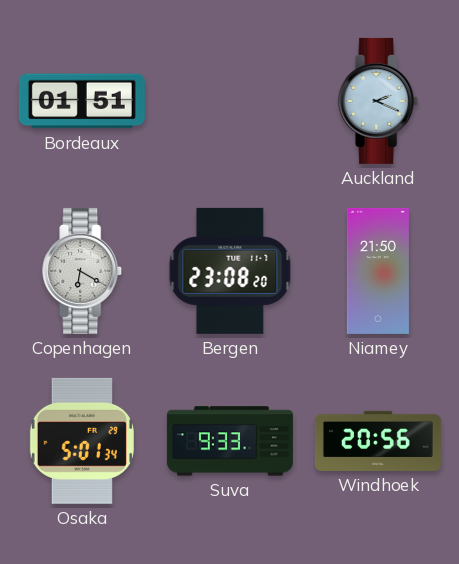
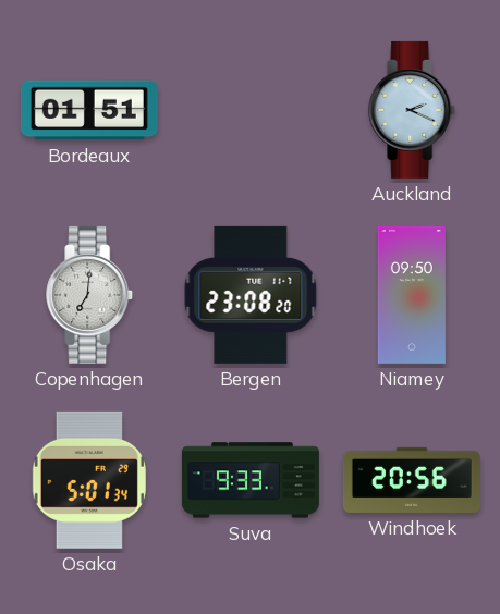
Copenhagen: 6:20 -> 7:01 (90, 295)
Niamey: 21:50 -> 09:50 (412, 295)
